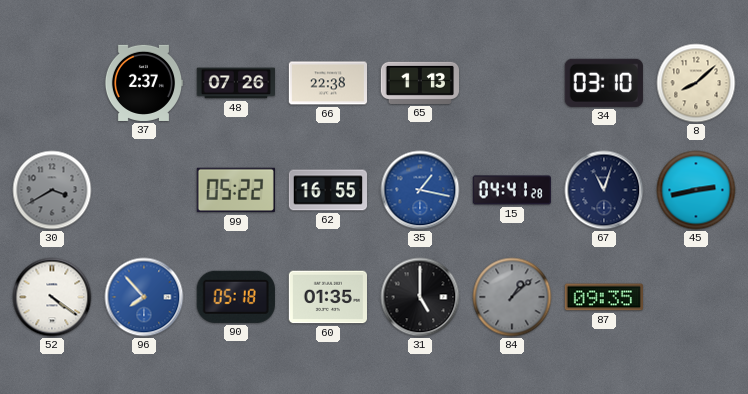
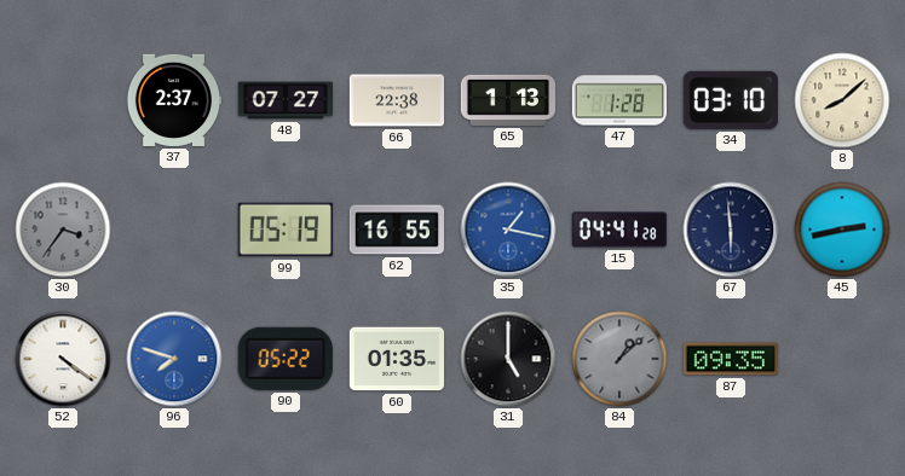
48: 07:26 -> 07:27 (286, 100)
47: none -> 1:28 (618, 100)
30: 3:40 -> 3:36 (63, 230)
99: 05:22 -> 05:19 (284, 230)
67: 11:03 -> 5:59 (731, 230)
96: 7:53 -> 7:48 (174, 359)
90: 05:18 -> 05:22 (286, 359)
